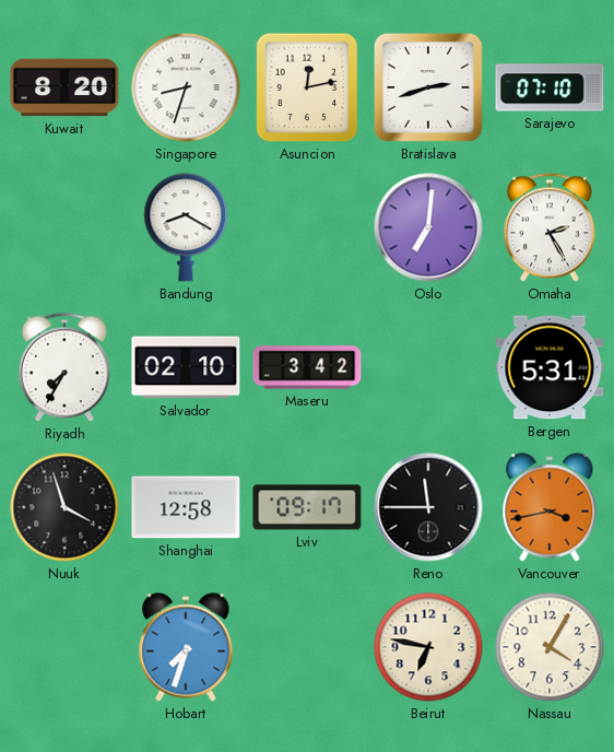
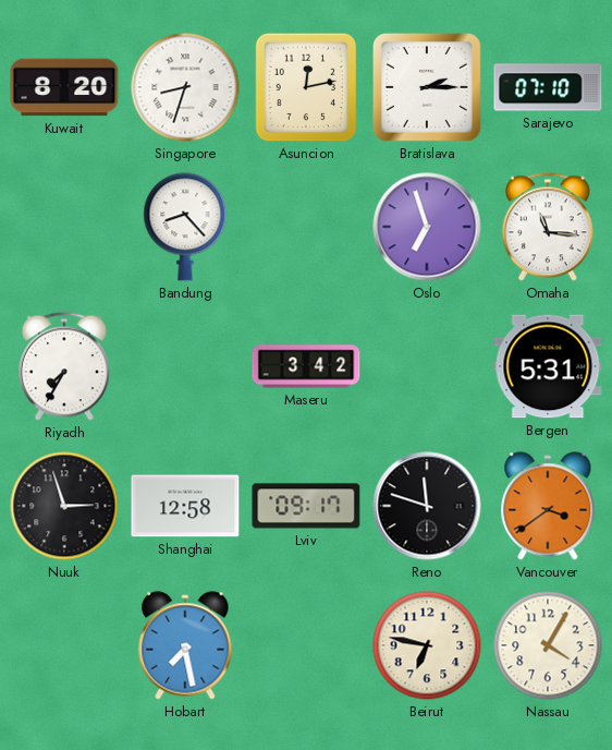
Bratislava: 2:42 -> 2:15 (427, 87)
Bandung: 8:20 -> 8:23 (185, 227)
Oslo: 7:01 -> 6:57 (427, 227)
Omaha: 2:25 -> 11:16 (548, 227)
Salvador: 02:10 -> none (186, 367)
Nuuk: 3:57 -> 2:57 (64, 506)
Reno: 11:45 -> 11:48 (427, 506)
Vancouver: 3:43 -> 3:39 (548, 506)
Hobart: 7:33 -> 7:28 (185, 645)
